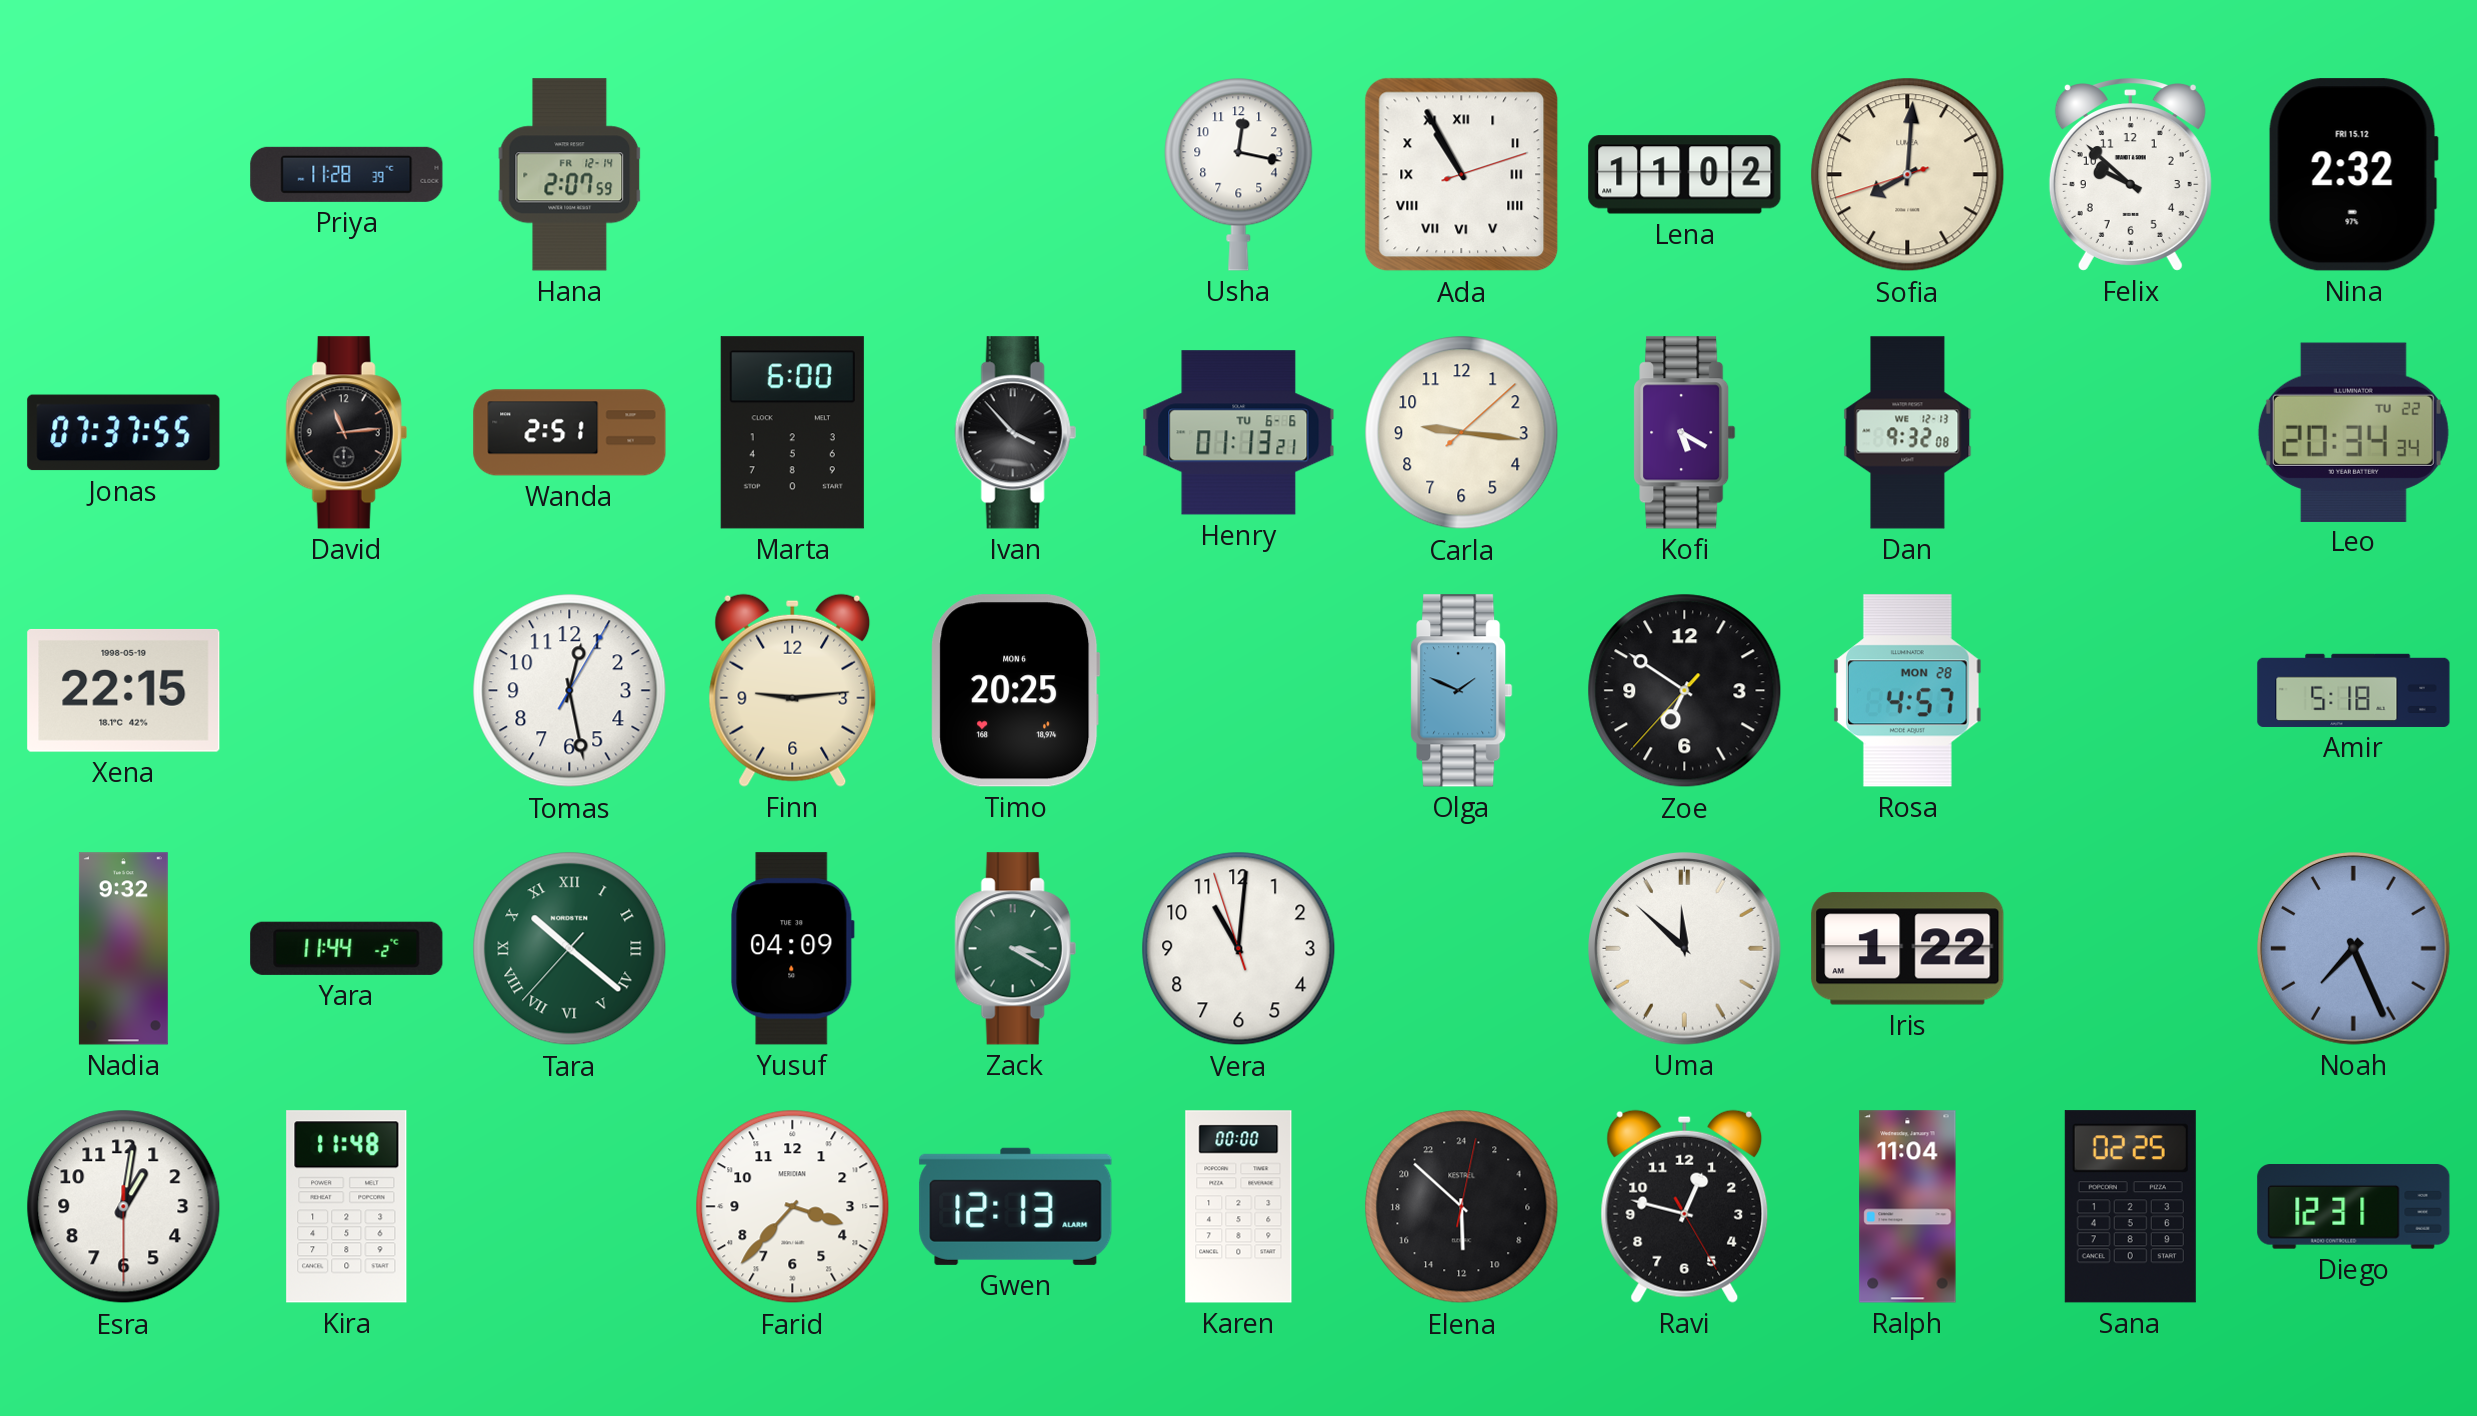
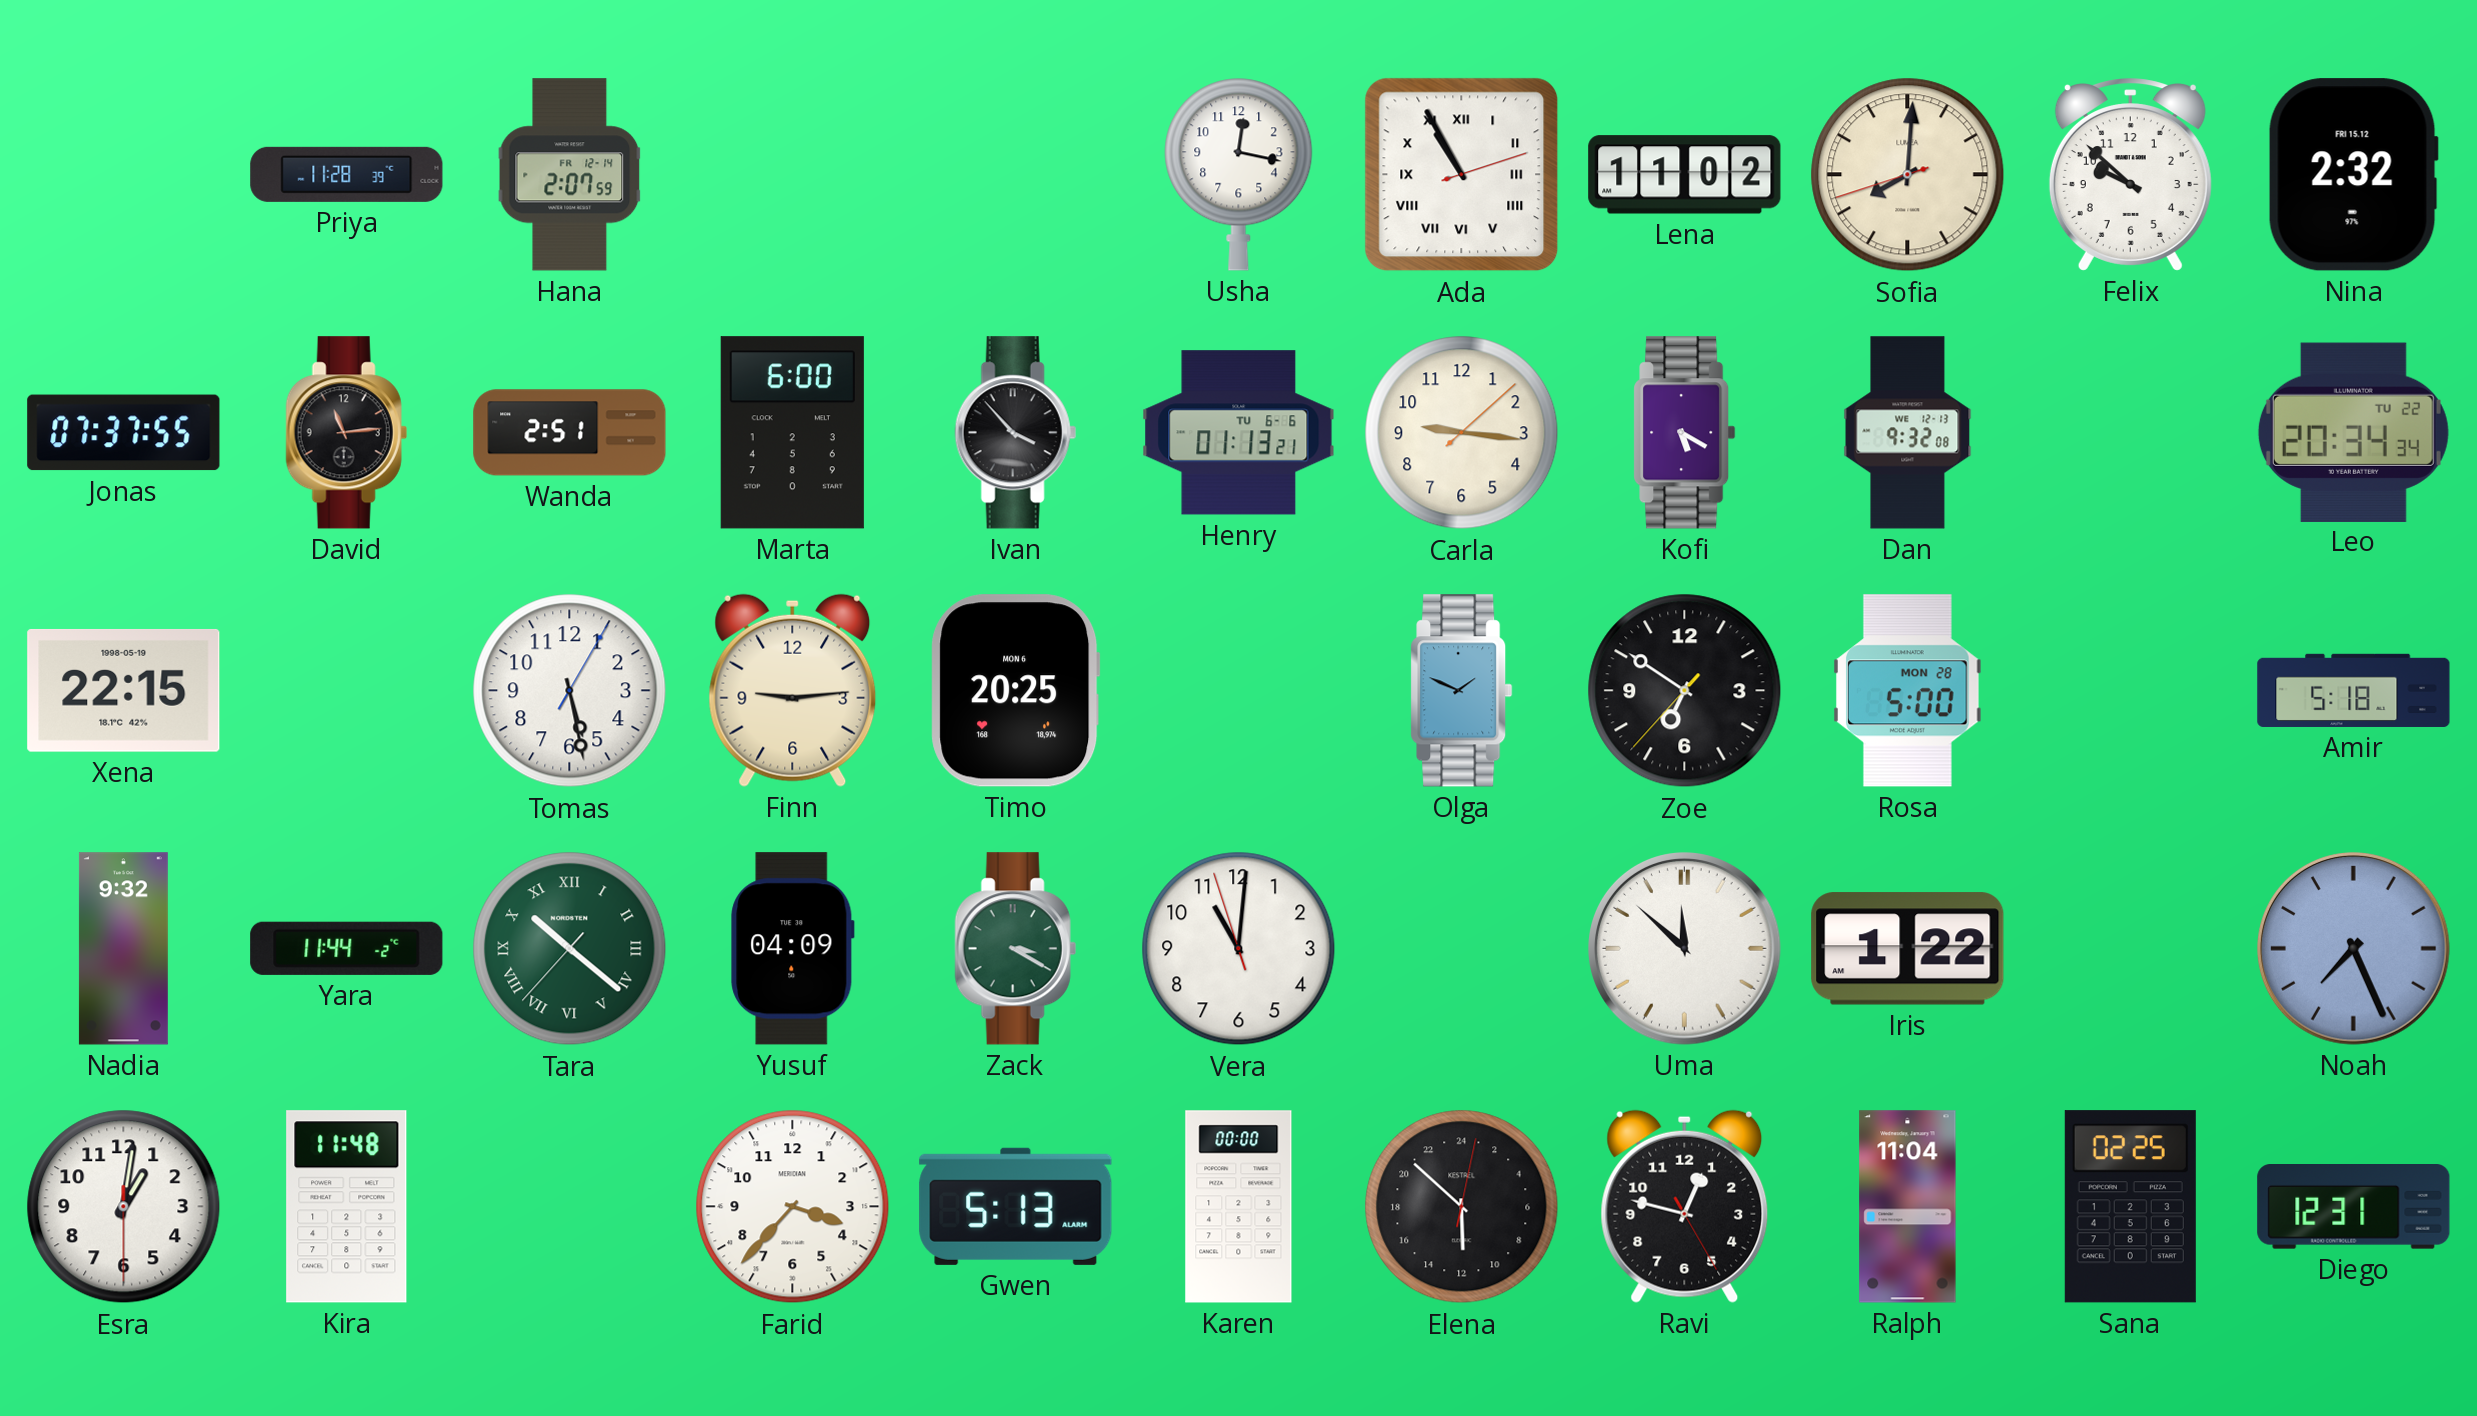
Tomas: 12:28 -> 5:28 (570, 691)
Rosa: 4:57 -> 5:00 (1908, 691)
Gwen: 12:13 -> 5:13 (1016, 1206)
